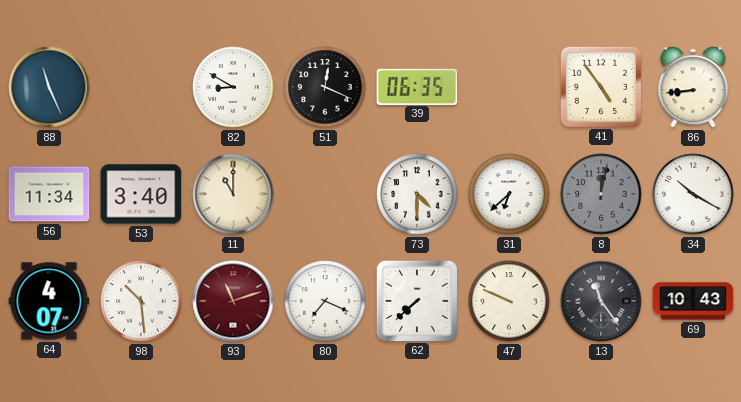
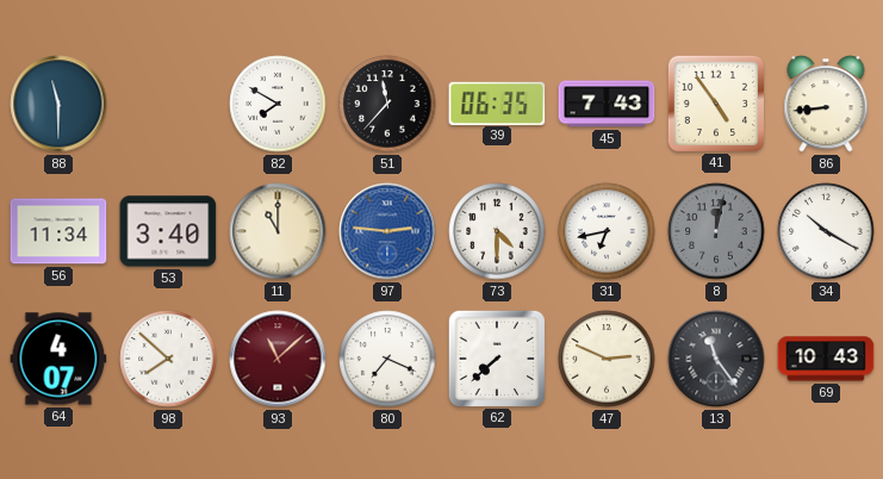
88: 11:26 -> 11:30 (58, 104)
82: 8:50 -> 7:50 (278, 104)
51: 12:19 -> 11:37 (387, 104)
45: none -> 7:43 (607, 104)
97: none -> 2:46 (387, 231)
31: 6:38 -> 6:43 (607, 231)
98: 10:29 -> 7:52 (168, 359)
93: 11:12 -> 11:08 (278, 359)
47: 9:49 -> 2:49 (607, 359)
